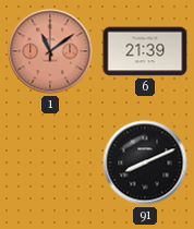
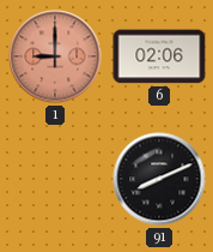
1: 11:09 -> 9:00 (55, 56)
6: 21:39 -> 02:06 (159, 56)
